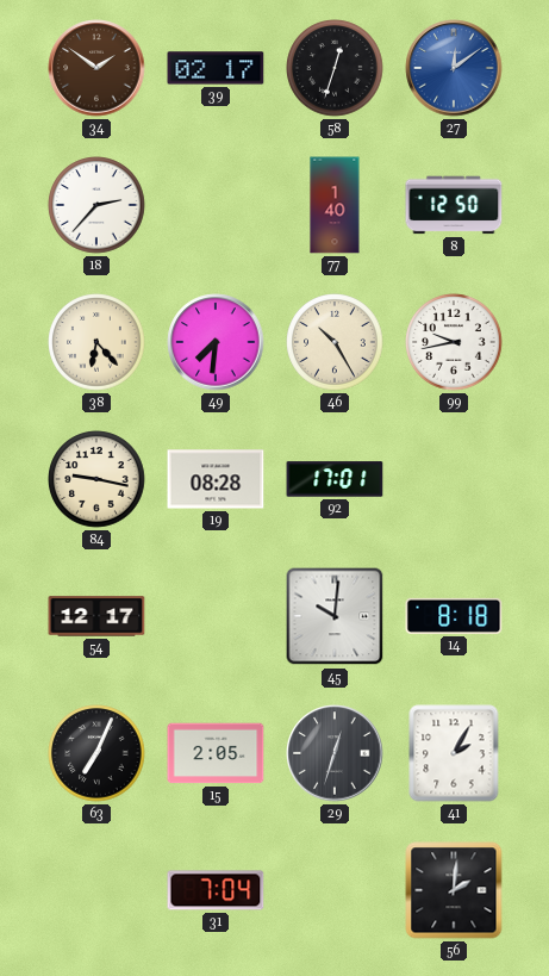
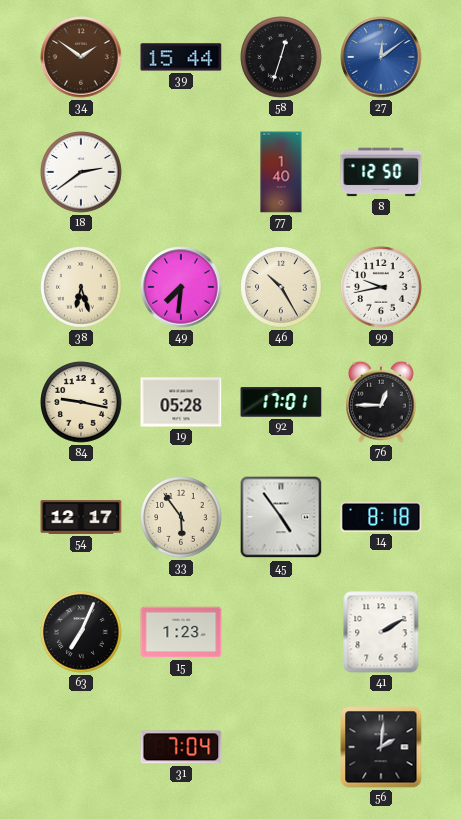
39: 02:17 -> 15:44 (181, 57)
18: 2:37 -> 2:39 (81, 172)
38: 6:23 -> 6:27 (81, 287)
19: 08:28 -> 05:28 (181, 402)
76: none -> 12:45 (382, 402)
33: none -> 5:54 (181, 517)
45: 10:01 -> 4:54 (281, 517)
15: 2:05 -> 1:23 (181, 632)
29: 12:33 -> none (335, 753)
41: 2:05 -> 2:10 (381, 632)
